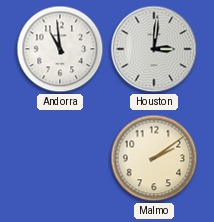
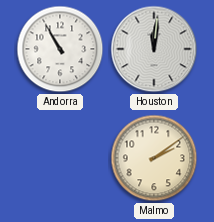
Andorra: 10:59 -> 10:55 (60, 49)
Houston: 3:01 -> 12:01 (154, 49)
